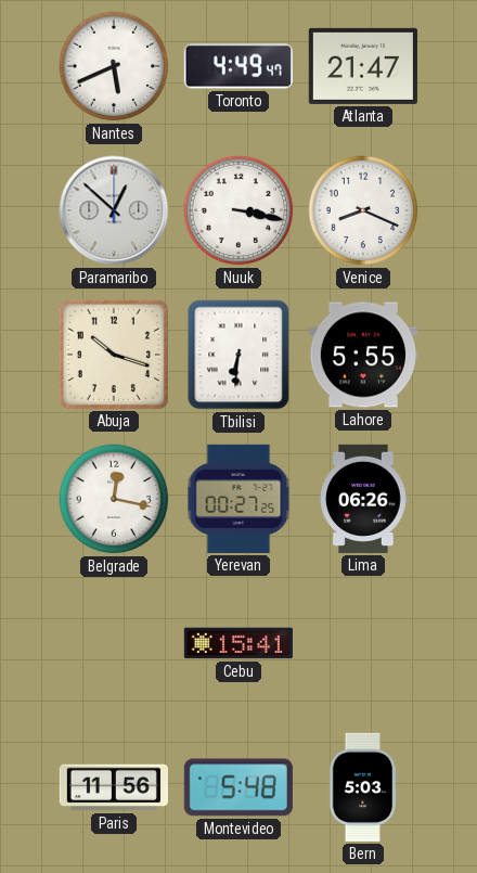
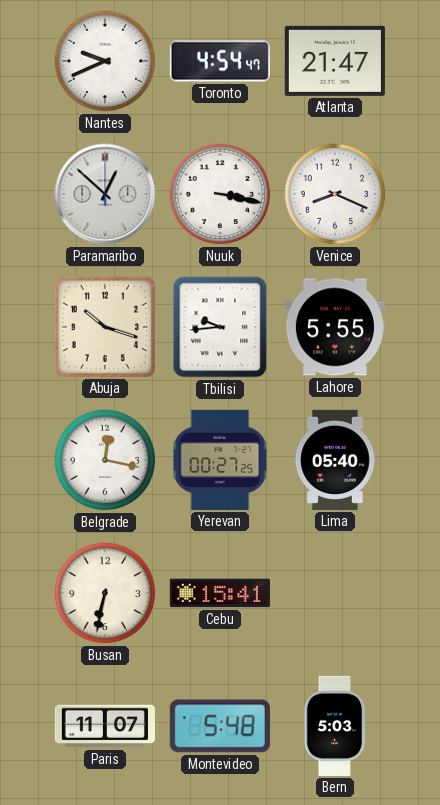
Nantes: 5:41 -> 9:41 (105, 61)
Toronto: 4:49 -> 4:54 (220, 61)
Tbilisi: 6:31 -> 9:44 (220, 327)
Lima: 06:26 -> 05:40 (335, 460)
Busan: none -> 6:32 (105, 593)
Paris: 11:56 -> 11:07 (105, 726)
